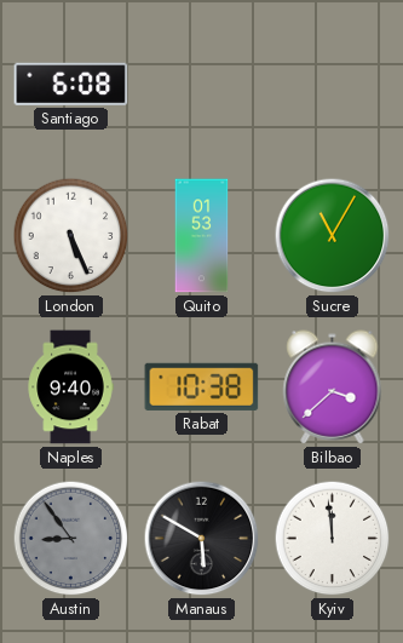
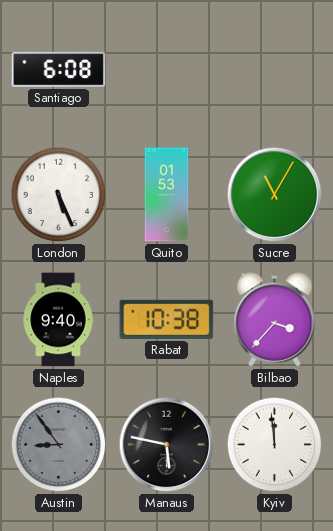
Bilbao: 3:38 -> 3:37 (275, 320)
Manaus: 5:50 -> 5:47 (167, 445)
